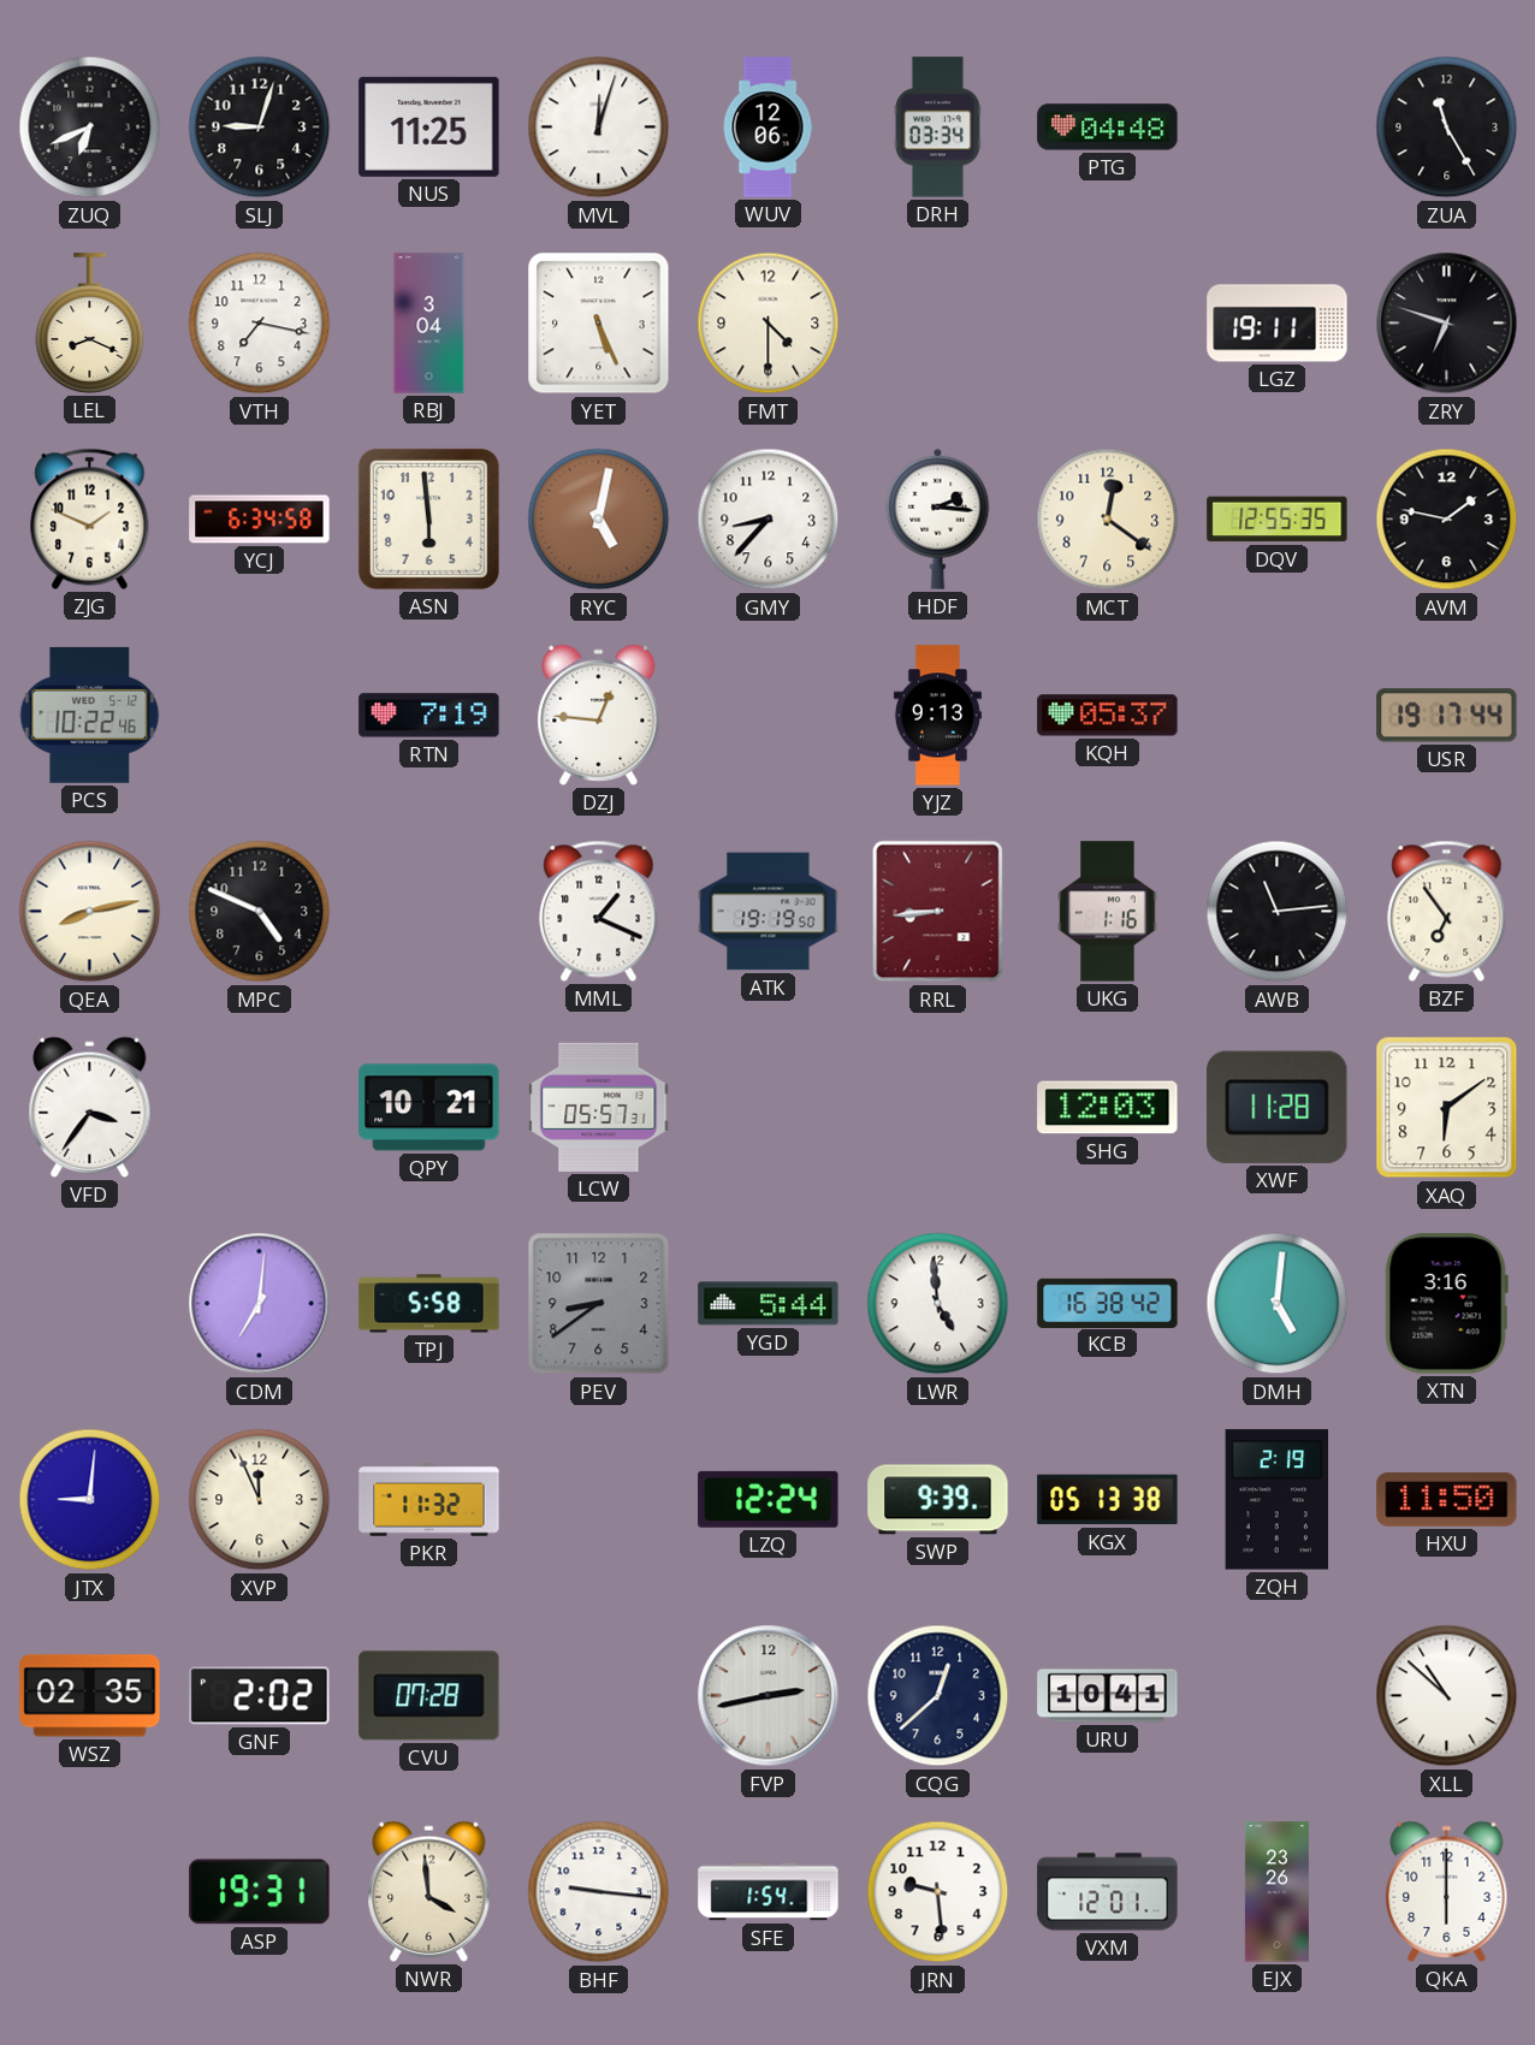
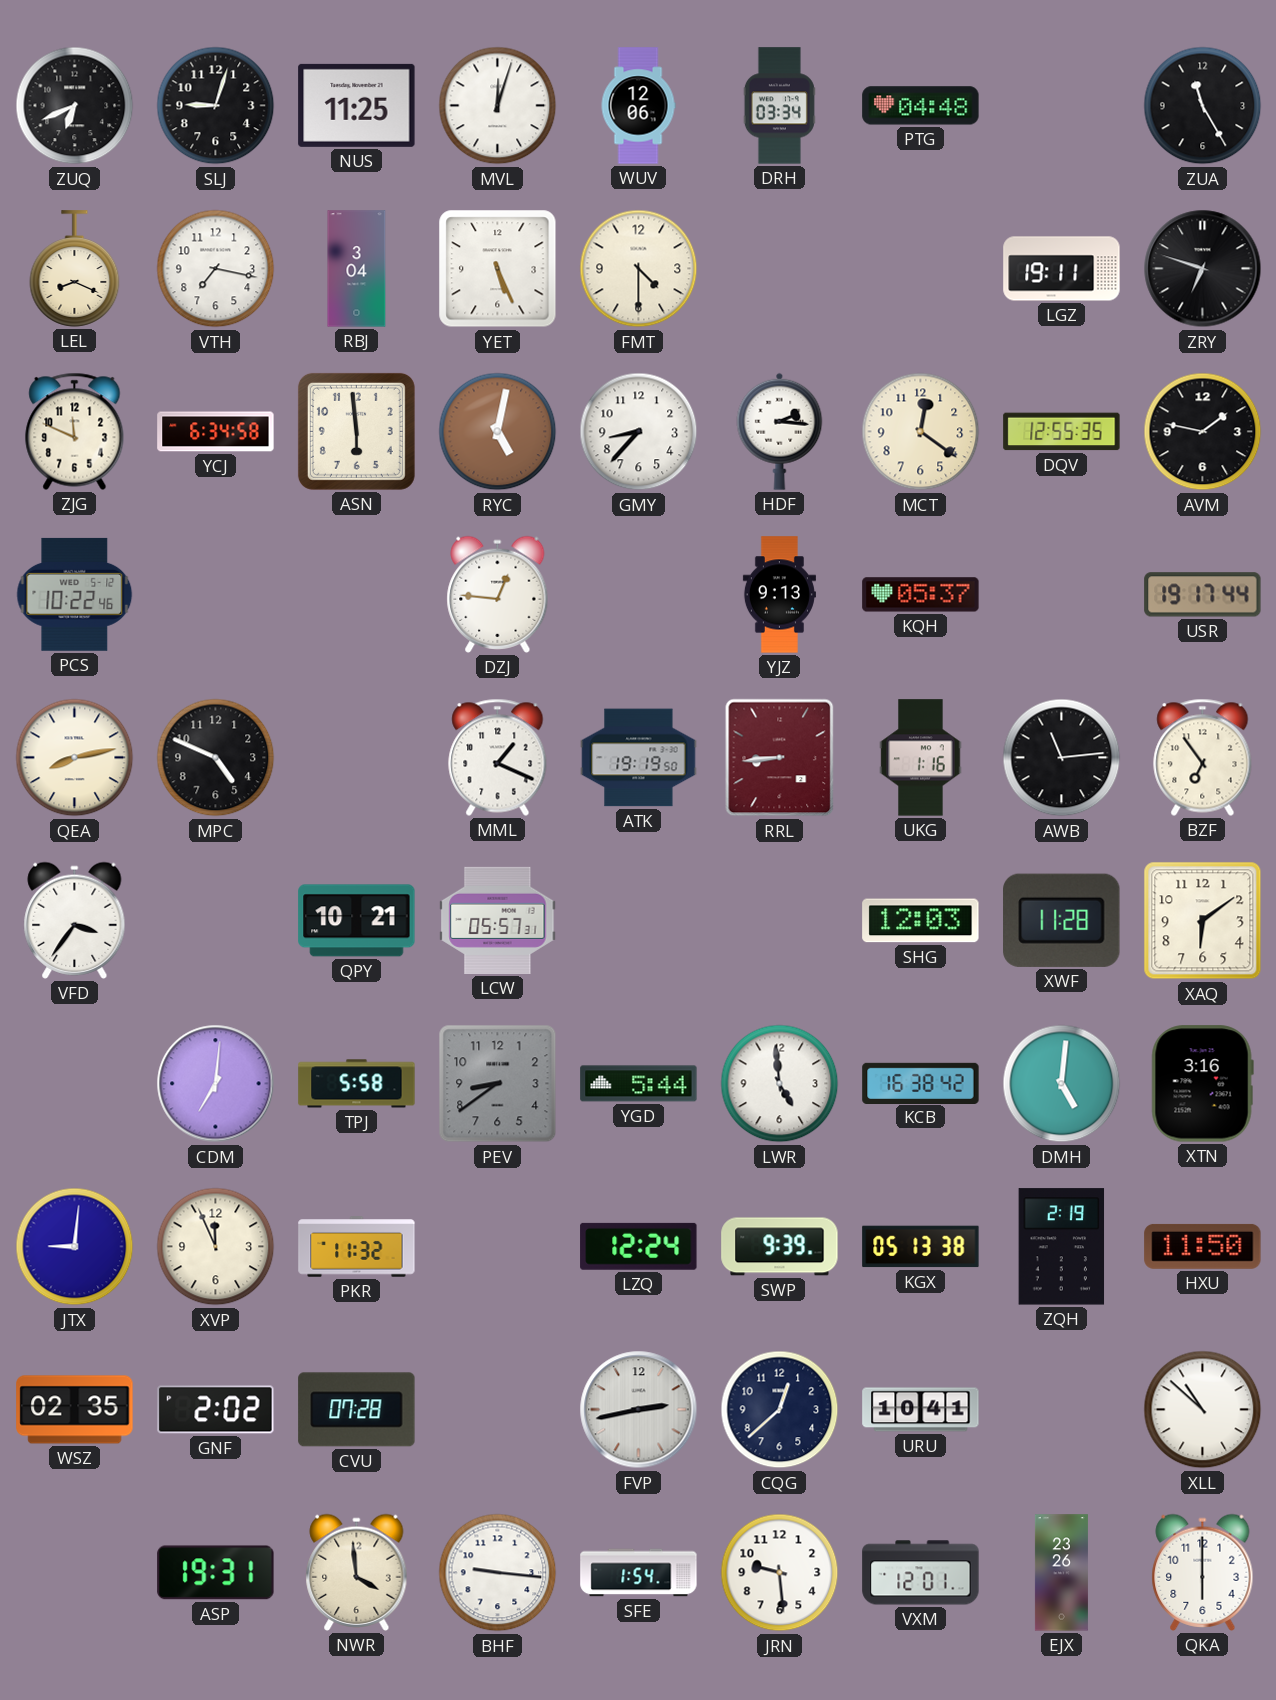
ZJG: 1:49 -> 11:49 (75, 431)
RTN: 7:19 -> none (429, 716)
